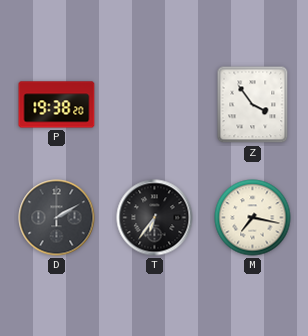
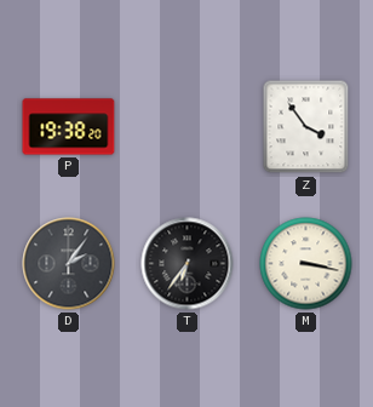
D: 2:10 -> 2:06 (69, 264)
M: 7:17 -> 3:17 (306, 264)
